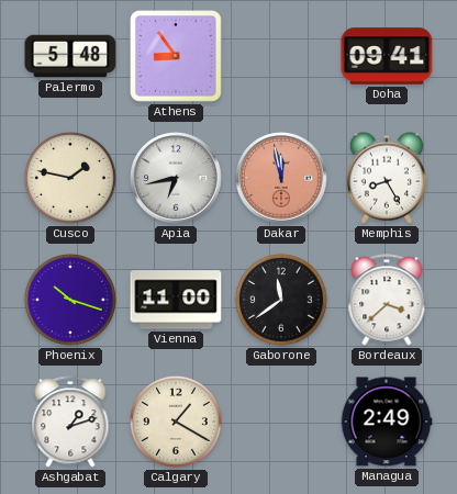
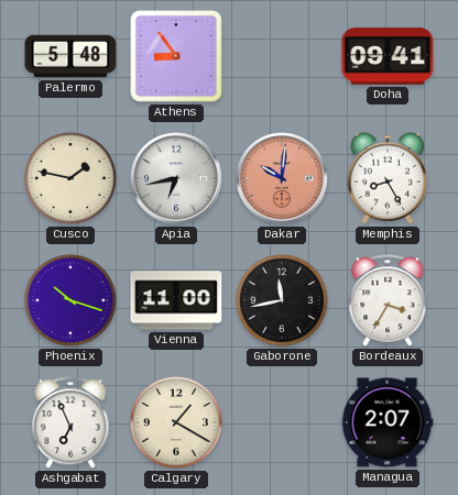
Dakar: 11:58 -> 10:01 (282, 178)
Gaborone: 11:39 -> 11:43 (282, 300)
Bordeaux: 3:38 -> 3:35 (388, 300)
Ashgabat: 1:12 -> 6:56 (70, 422)
Managua: 2:49 -> 2:07 (388, 422)
